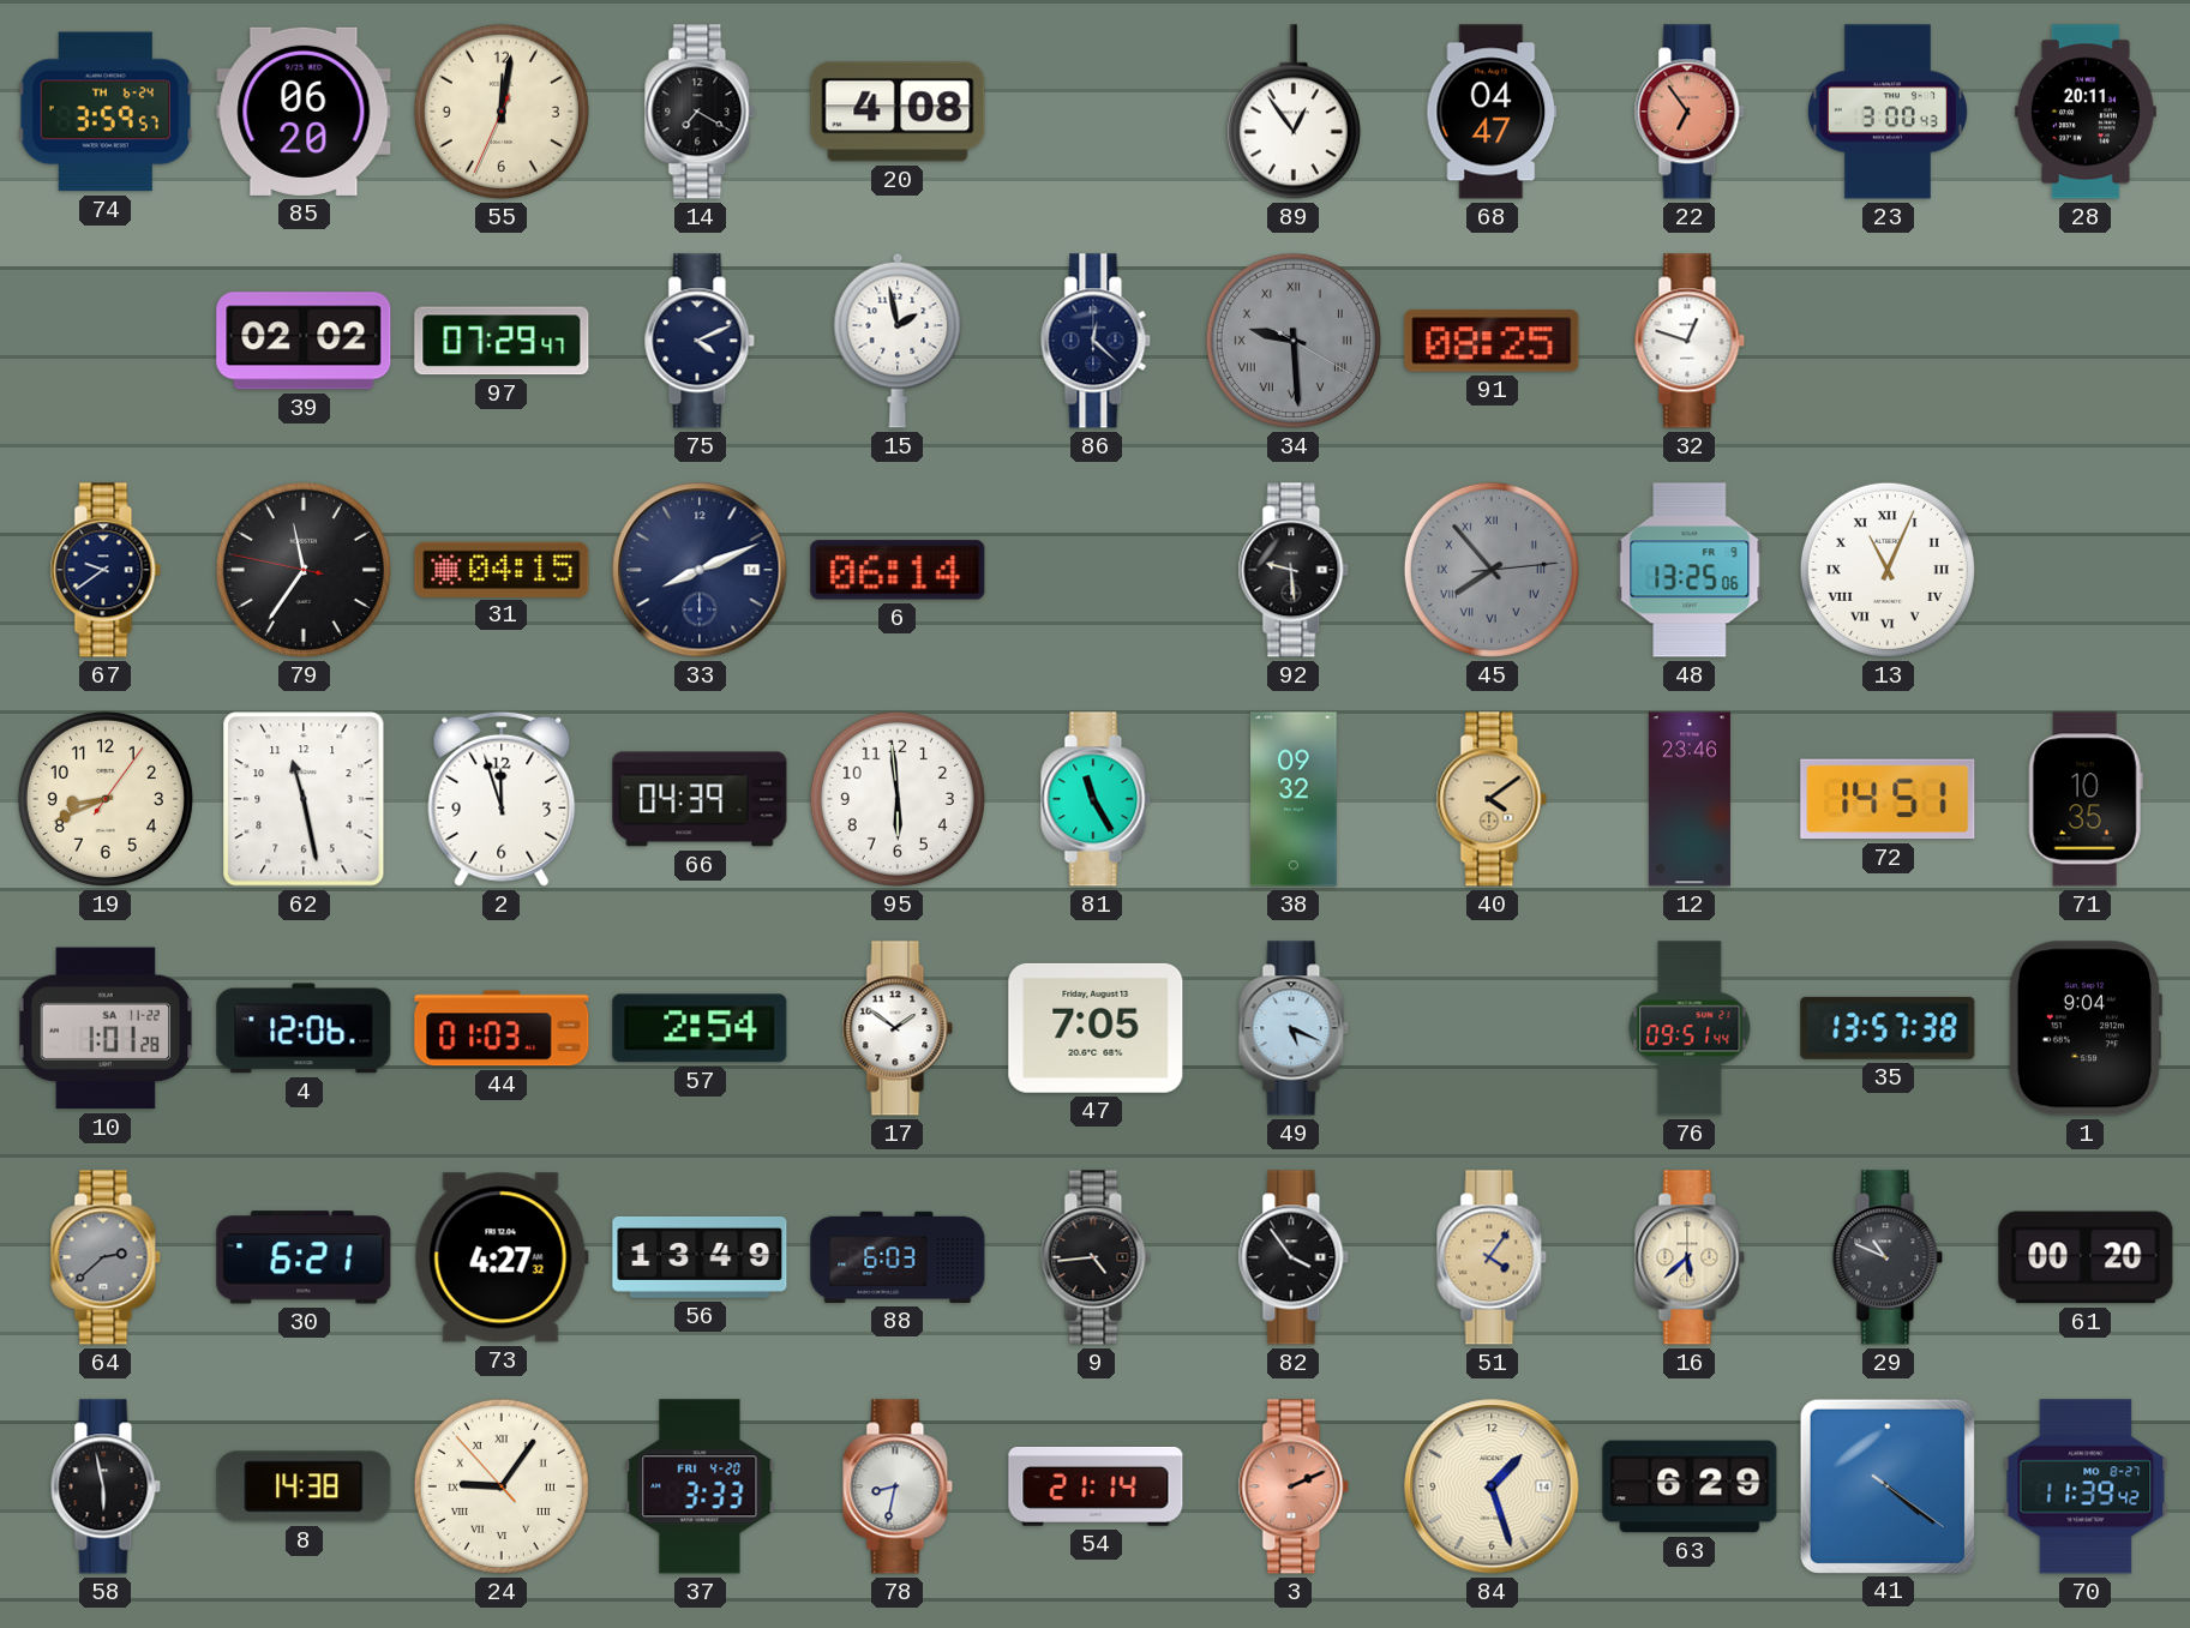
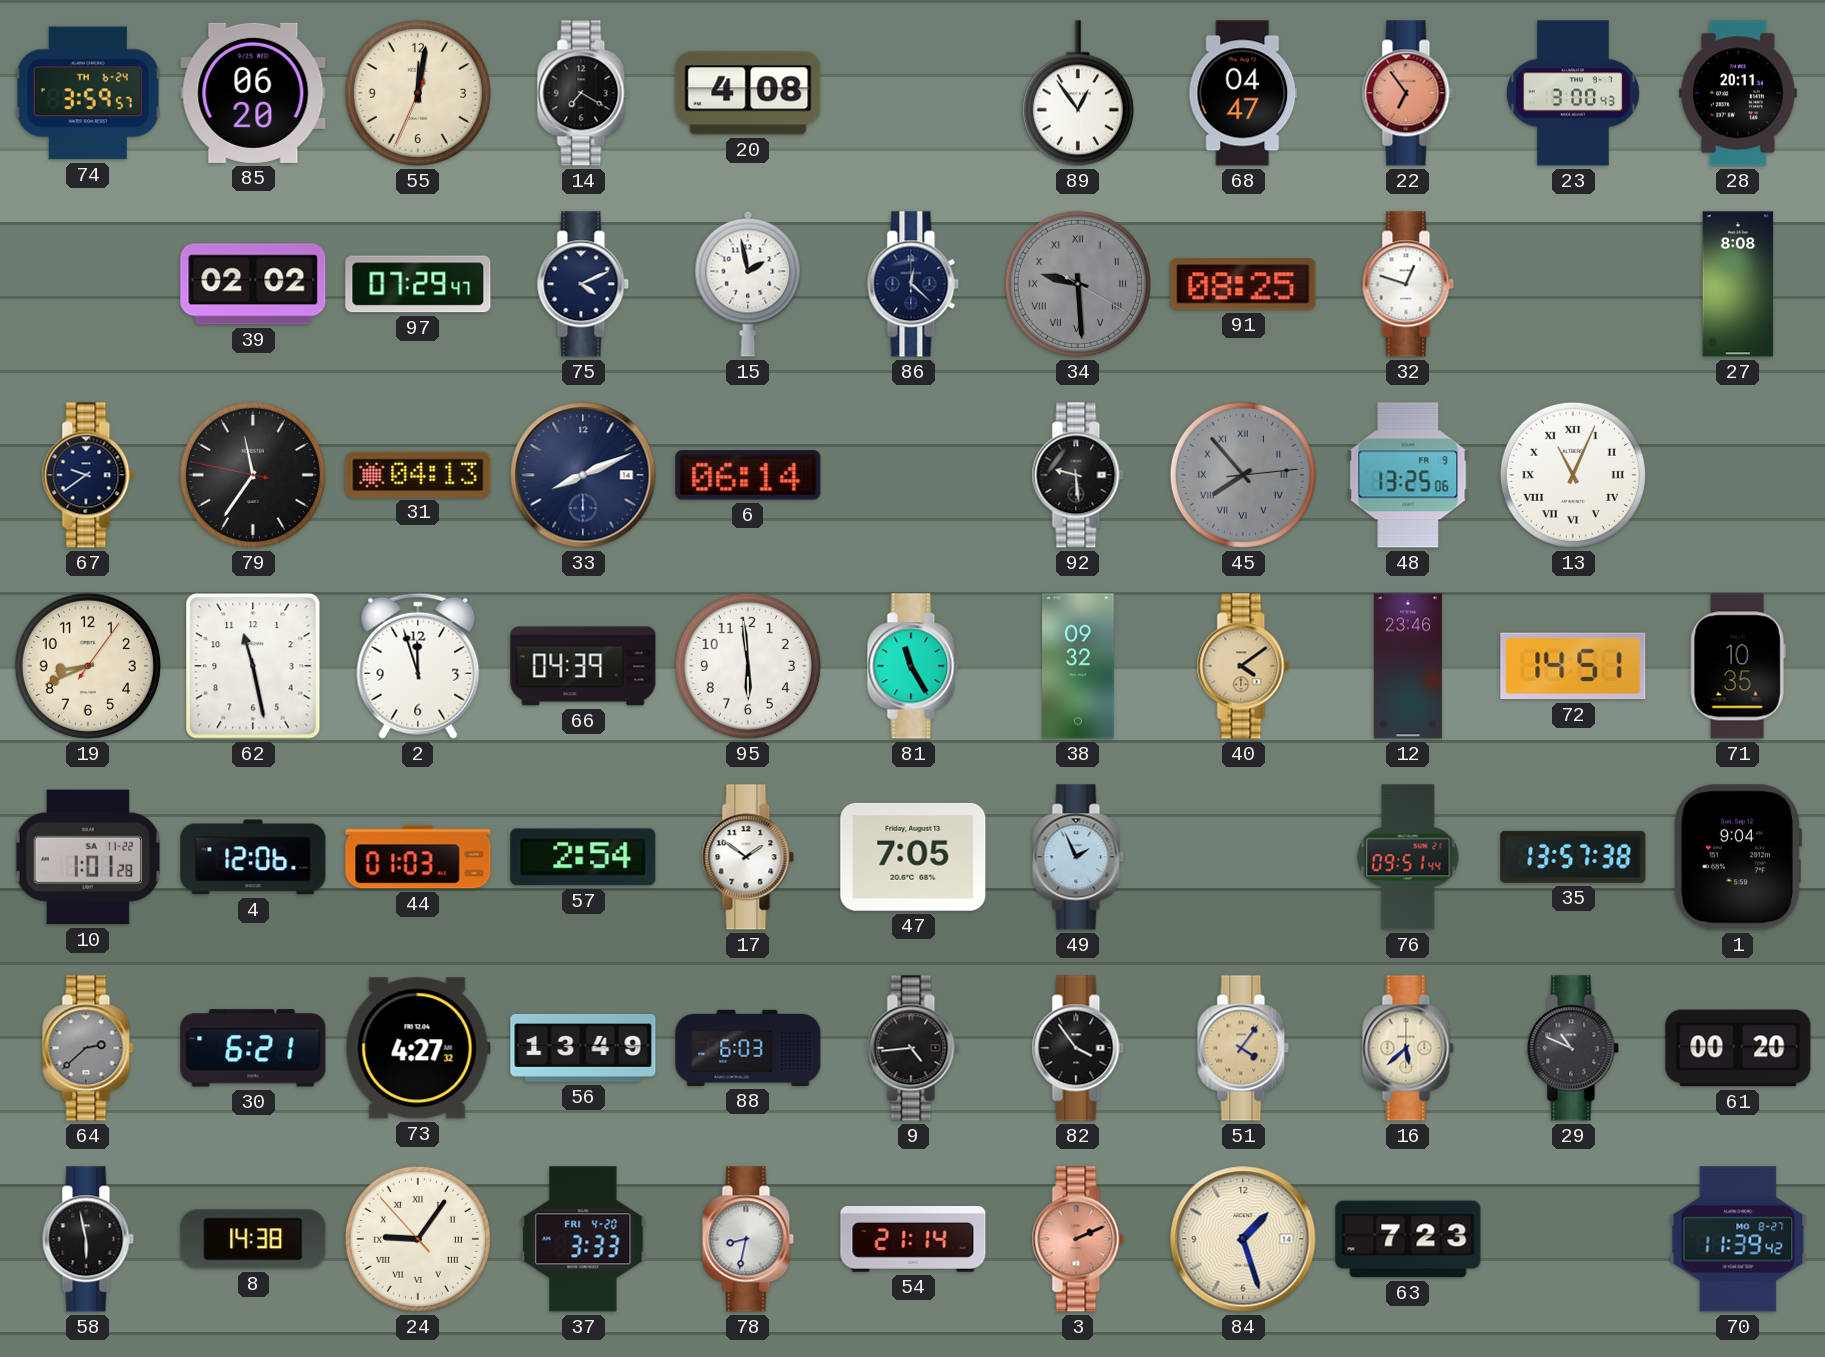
27: none -> 8:08 (1738, 284)
31: 04:15 -> 04:13 (418, 474)
49: 5:19 -> 1:56 (1078, 857)
63: 6:29 -> 7:23 (1408, 1239)
41: 4:21 -> none (1886, 1485)
